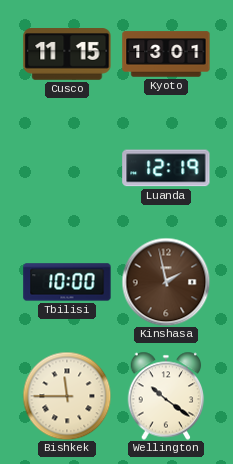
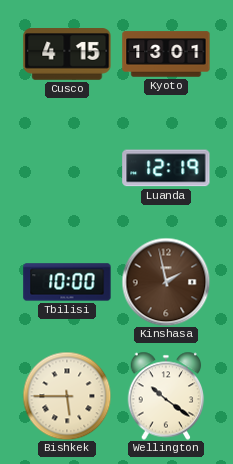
Cusco: 11:15 -> 4:15 (67, 54)
Bishkek: 11:45 -> 5:45 (67, 396)
